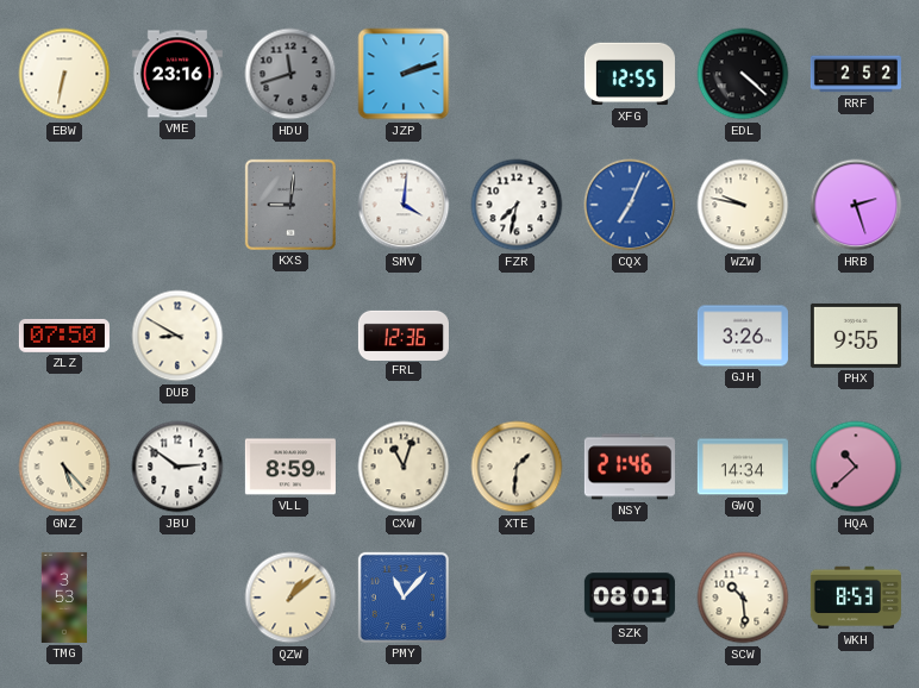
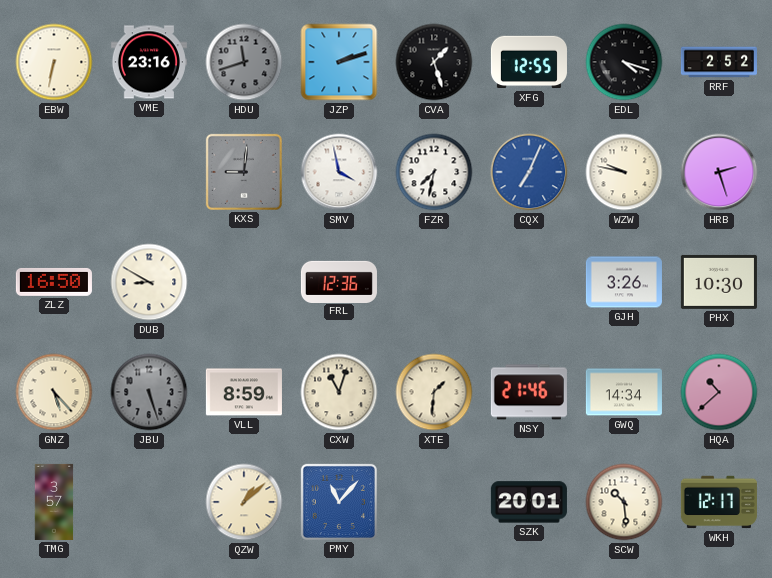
CVA: none -> 1:27 (434, 62)
EDL: 4:22 -> 4:18 (624, 62)
SMV: 4:01 -> 3:58 (339, 172)
ZLZ: 07:50 -> 16:50 (54, 282)
PHX: 9:55 -> 10:30 (719, 282)
JBU: 2:51 -> 5:27 (149, 392)
JBU dial: white -> grey (149, 392)
TMG: 3:53 -> 3:57 (54, 502)
SZK: 08:01 -> 20:01 (529, 502)
WKH: 8:53 -> 12:17 (719, 502)
